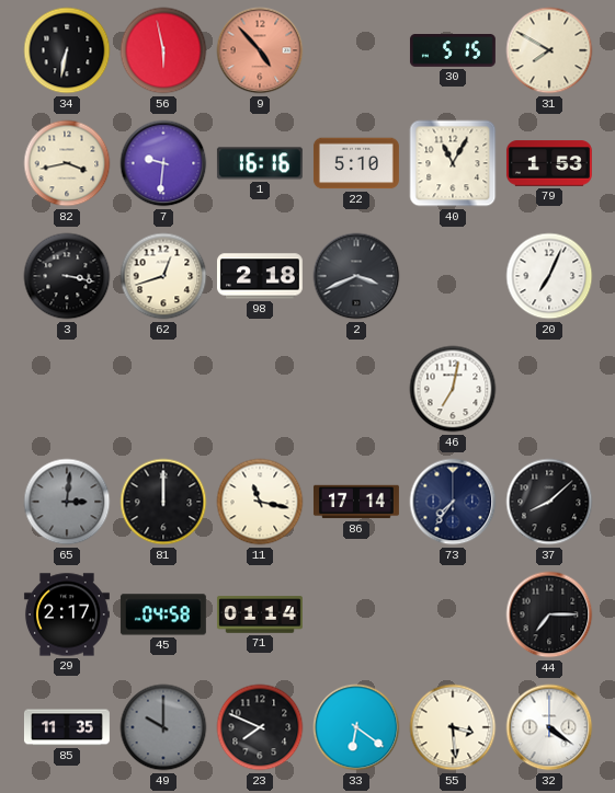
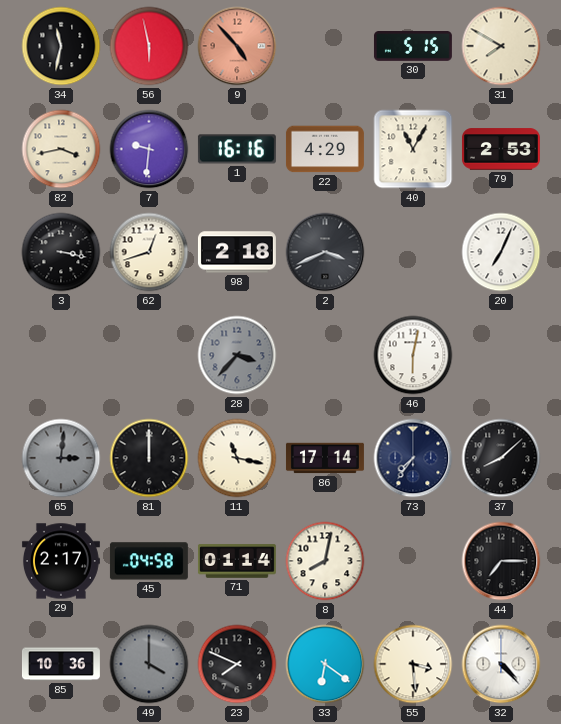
34: 6:32 -> 11:32 (61, 46)
22: 5:10 -> 4:29 (325, 149)
79: 1:53 -> 2:53 (501, 149)
28: none -> 3:37 (237, 355)
46: 7:02 -> 6:02 (413, 355)
8: none -> 8:02 (325, 561)
85: 11:35 -> 10:36 (61, 664)
49: 10:00 -> 4:00 (149, 664)
32: 4:21 -> 4:23 (501, 664)
